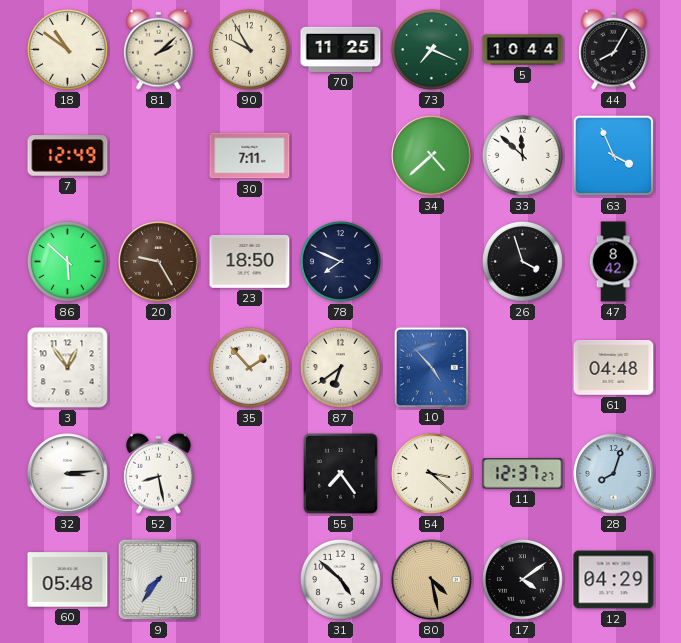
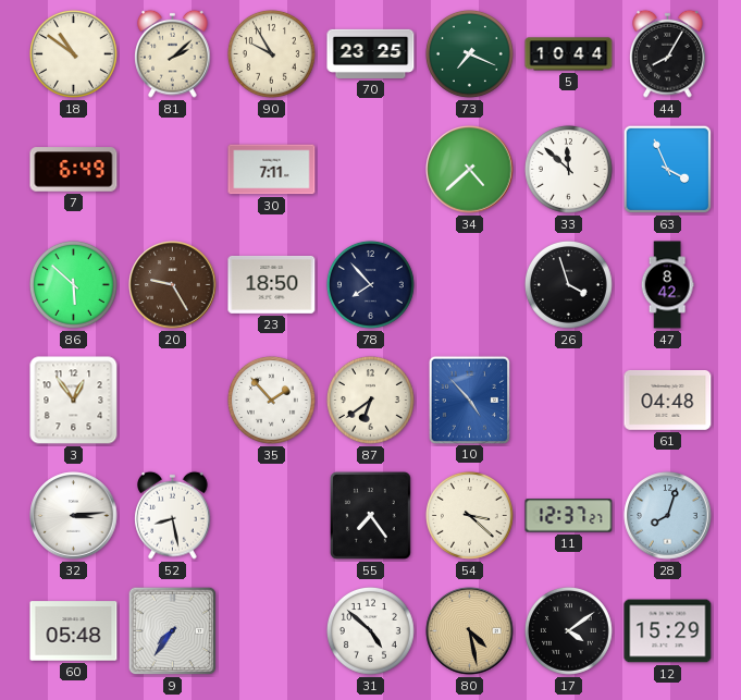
70: 11:25 -> 23:25 (371, 53)
7: 12:49 -> 6:49 (74, 170)
78: 7:49 -> 7:53 (370, 284)
12: 04:29 -> 15:29 (668, 631)
